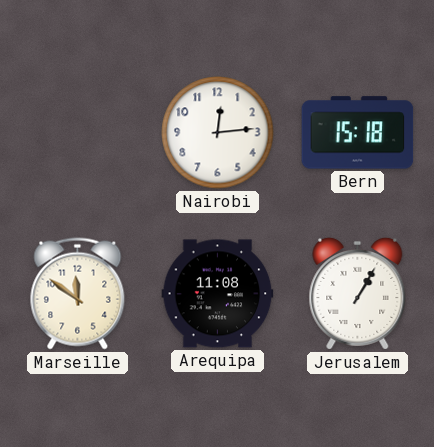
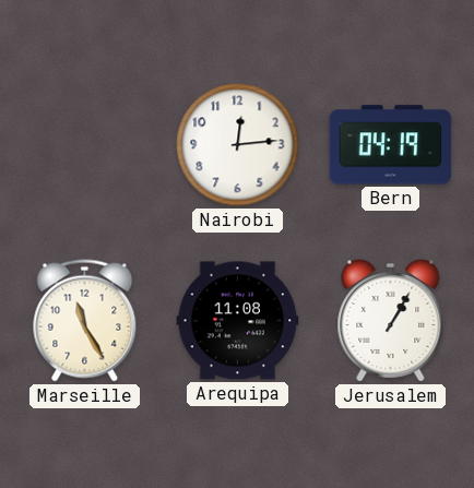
Bern: 15:18 -> 04:19 (391, 145)
Marseille: 11:51 -> 11:25 (85, 321)
